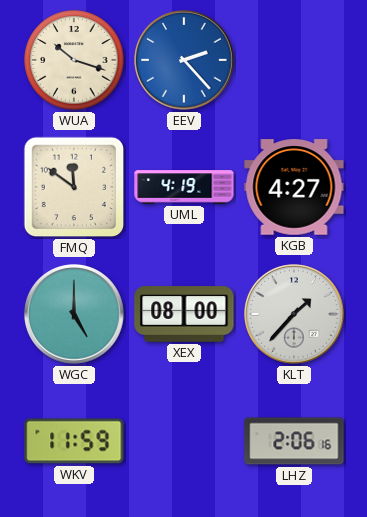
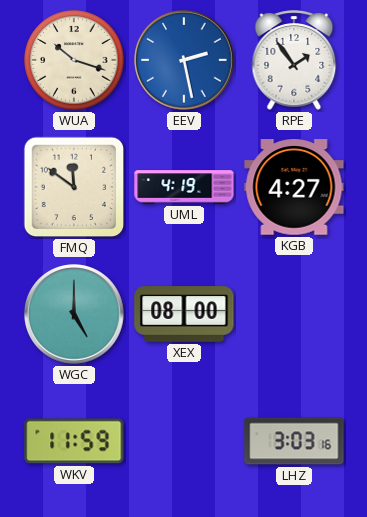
EEV: 2:23 -> 2:28 (185, 61)
RPE: none -> 1:54 (294, 60)
KLT: 1:37 -> none (295, 315)
LHZ: 2:06 -> 3:03 (294, 441)
